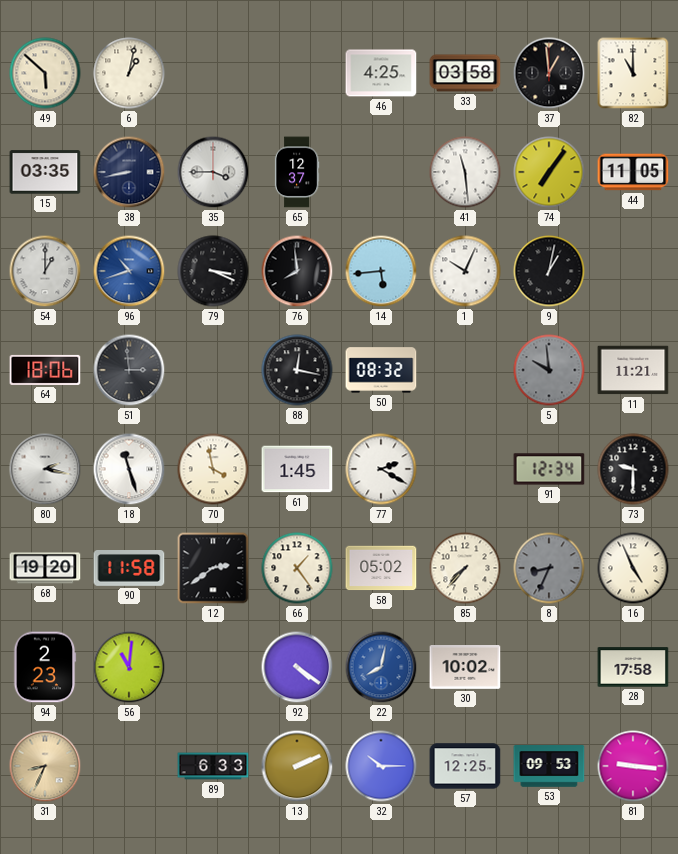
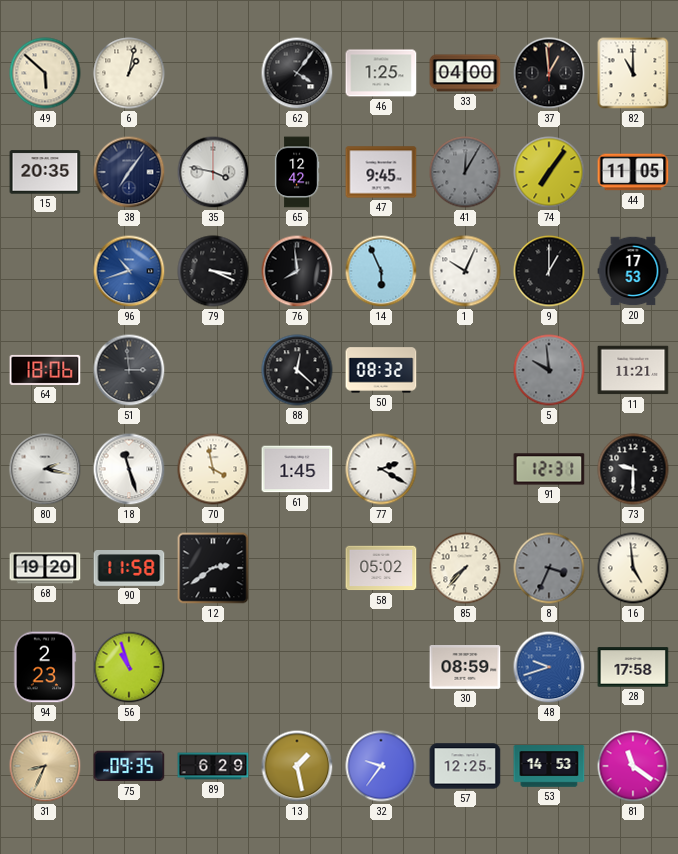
62: none -> 4:06 (297, 73)
46: 4:25 -> 1:25 (381, 73)
33: 03:58 -> 04:00 (465, 73)
15: 03:35 -> 20:35 (45, 172)
38: 8:43 -> 7:06 (129, 172)
35: 3:45 -> 3:47 (213, 172)
65: 12:37 -> 12:42 (297, 172)
47: none -> 9:45 (381, 172)
41: 11:29 -> 12:05 (465, 172)
41 dial: white -> grey (465, 172)
54: 1:00 -> none (45, 271)
14: 5:44 -> 5:56 (381, 271)
9: 1:02 -> 1:00 (549, 271)
20: none -> 17:53 (633, 271)
88: 12:17 -> 12:22 (297, 370)
91: 12:34 -> 12:31 (549, 469)
66: 1:24 -> none (297, 568)
8: 8:34 -> 3:34 (549, 568)
16: 4:56 -> 4:59 (633, 568)
56: 11:01 -> 10:57 (129, 667)
92: 4:21 -> none (297, 667)
22: 8:02 -> none (381, 667)
30: 10:02 -> 08:59 (465, 667)
48: none -> 9:42 (549, 667)
75: none -> 09:35 (129, 766)
89: 6:33 -> 6:29 (213, 766)
13: 2:11 -> 1:28 (297, 766)
32: 10:15 -> 9:36 (381, 766)
53: 09:53 -> 14:53 (549, 766)
81: 9:16 -> 11:21 (633, 766)
